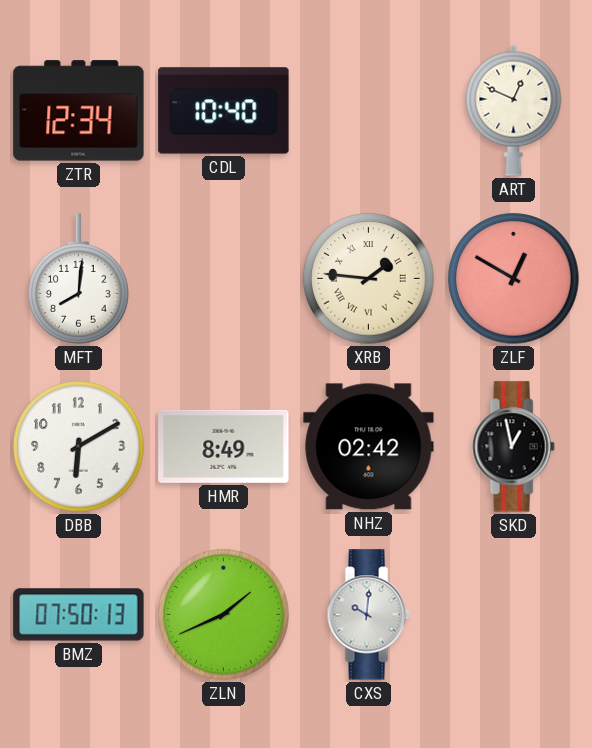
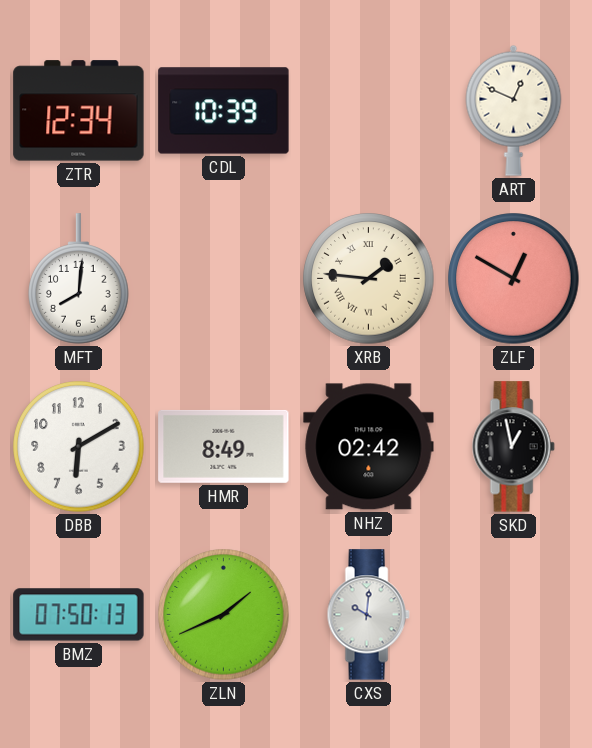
CDL: 10:40 -> 10:39 (224, 111)
